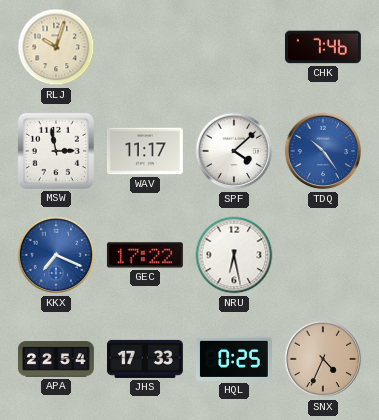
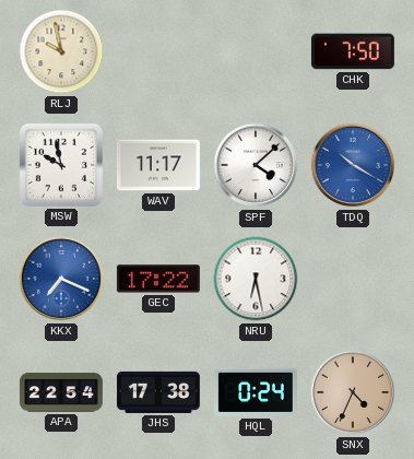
RLJ: 10:03 -> 9:58 (61, 51)
CHK: 7:46 -> 7:50 (353, 51)
MSW: 2:58 -> 9:58 (61, 165)
TDQ: 10:24 -> 10:20 (353, 165)
JHS: 17:33 -> 17:38 (158, 392)
HQL: 0:25 -> 0:24 (256, 392)
